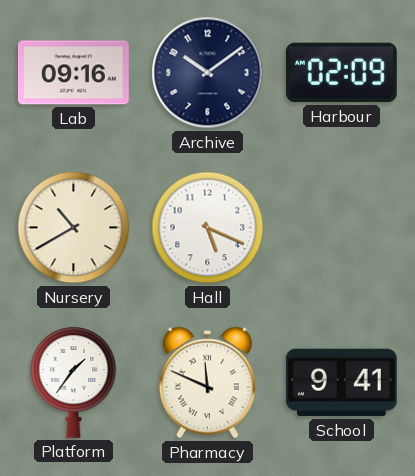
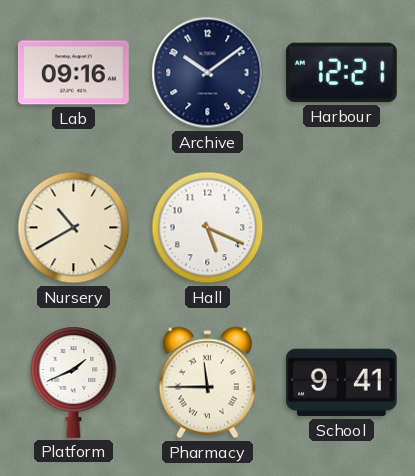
Harbour: 02:09 -> 12:21 (341, 73)
Platform: 1:36 -> 1:41 (74, 382)
Pharmacy: 11:49 -> 11:45 (207, 383)
